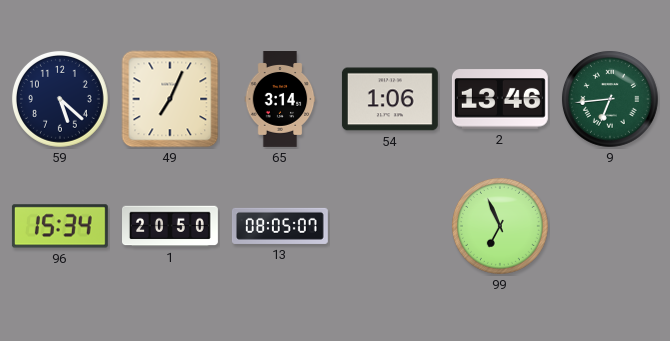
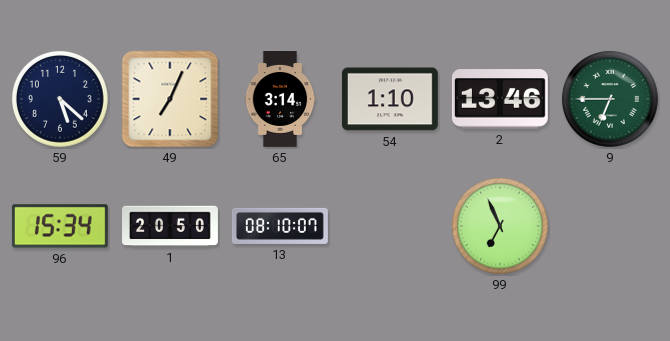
54: 1:06 -> 1:10 (390, 99)
9: 6:44 -> 6:45 (610, 99)
13: 08:05 -> 08:10 (280, 226)
